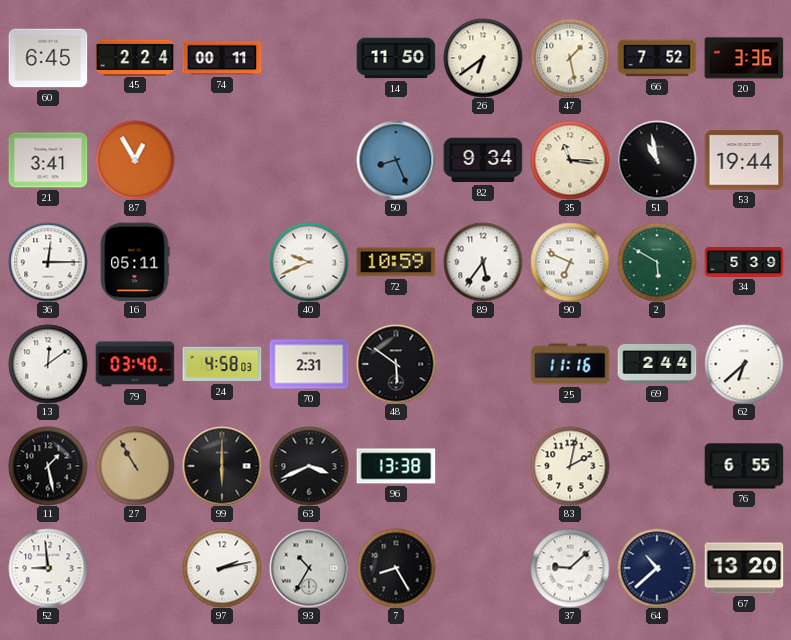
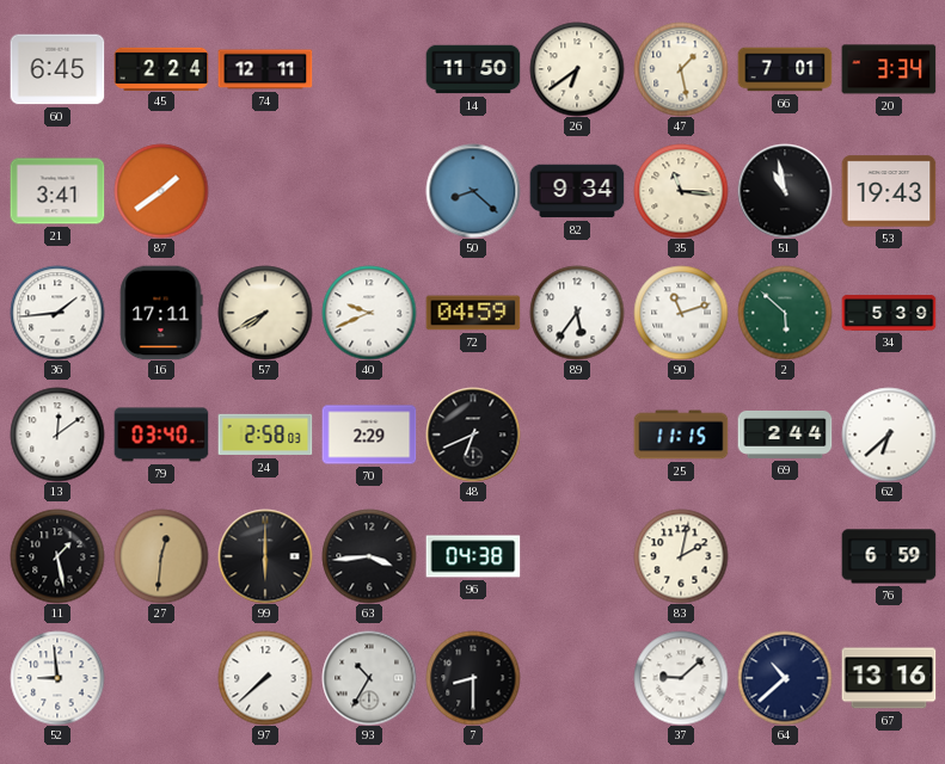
74: 00:11 -> 12:11 (265, 69)
66: 7:52 -> 7:01 (785, 69)
20: 3:36 -> 3:34 (889, 69)
87: 12:55 -> 1:39 (161, 191)
50: 8:26 -> 8:22 (473, 191)
53: 19:44 -> 19:43 (889, 191)
36: 12:15 -> 1:44 (57, 313)
16: 05:11 -> 17:11 (161, 313)
57: none -> 7:40 (265, 313)
72: 10:59 -> 04:59 (473, 313)
90: 6:49 -> 11:12 (681, 313)
2: 5:50 -> 5:52 (785, 313)
24: 4:58 -> 2:58 (265, 435)
70: 2:31 -> 2:29 (369, 435)
48: 5:51 -> 6:41 (473, 435)
25: 11:16 -> 11:15 (681, 435)
27: 10:55 -> 12:31 (161, 556)
63: 3:41 -> 3:44 (369, 556)
96: 13:38 -> 04:38 (473, 556)
76: 6:55 -> 6:59 (889, 556)
97: 2:13 -> 7:38 (265, 678)
7: 8:25 -> 8:30 (473, 678)
67: 13:20 -> 13:16 (889, 678)
